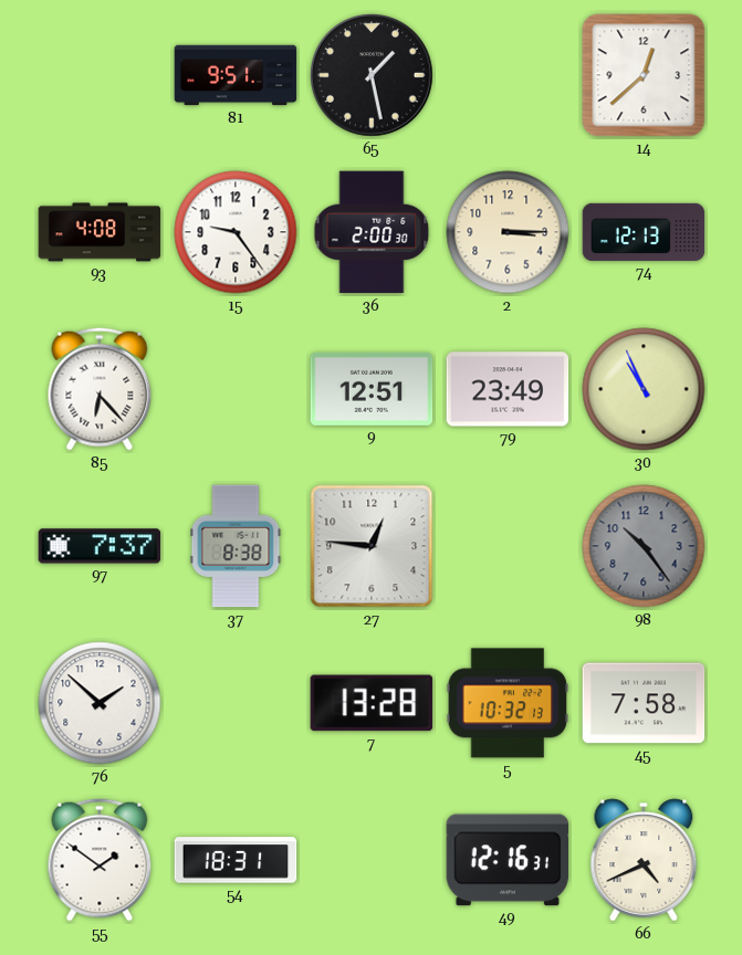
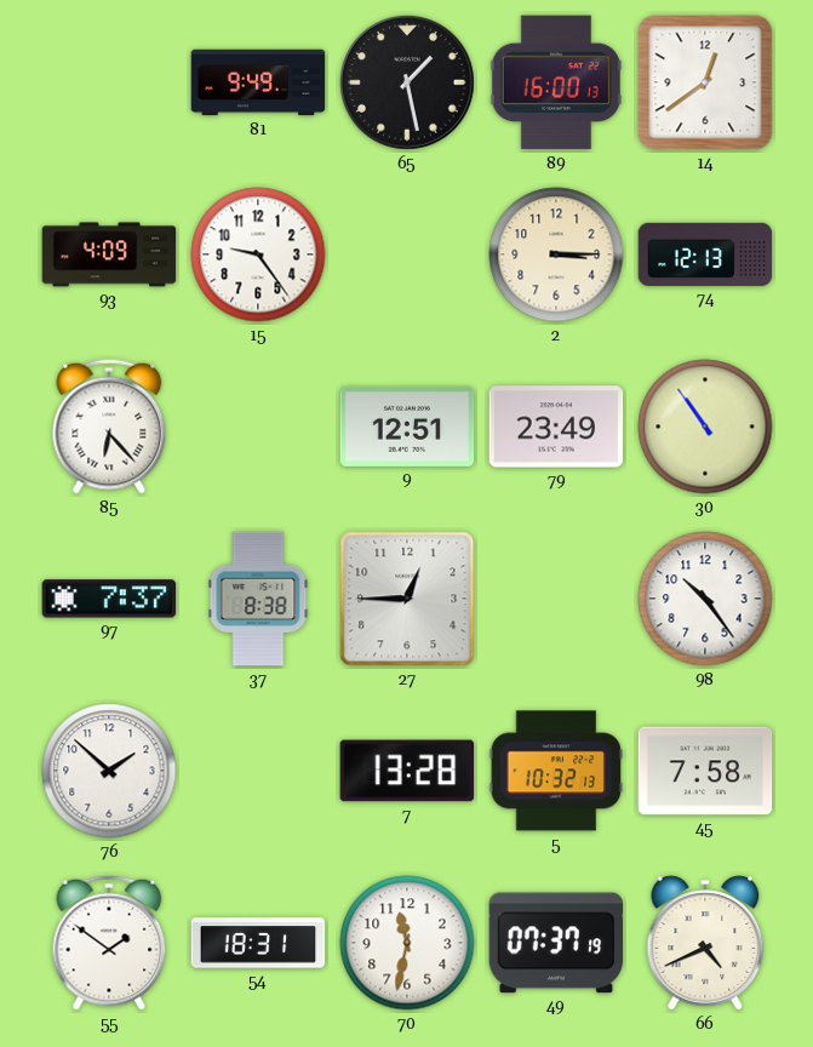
81: 9:51 -> 9:49 (258, 82)
89: none -> 16:00 (556, 82)
14: 12:38 -> 12:39 (705, 82)
93: 4:08 -> 4:09 (109, 254)
36: 2:00 -> none (372, 232)
30: 10:56 -> 10:54 (705, 427)
27: 12:46 -> 12:45 (407, 599)
98 dial: grey -> white (705, 599)
70: none -> 11:32 (407, 943)
49: 12:16 -> 07:37 (556, 943)
